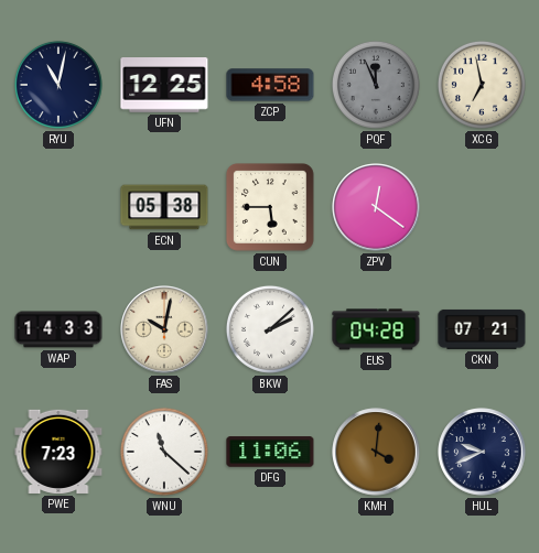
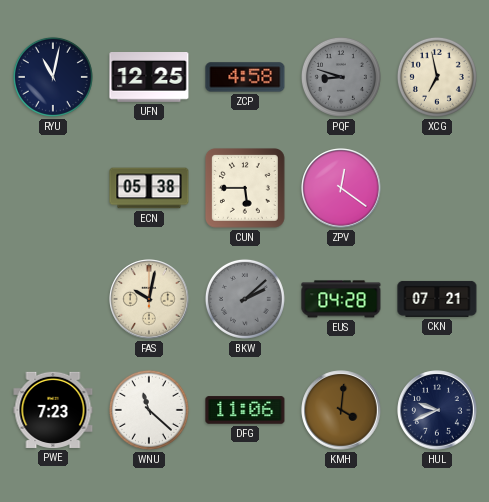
PQF: 11:56 -> 8:48 (341, 77)
WAP: 14:33 -> none (58, 329)
BKW dial: white -> grey (245, 299)
